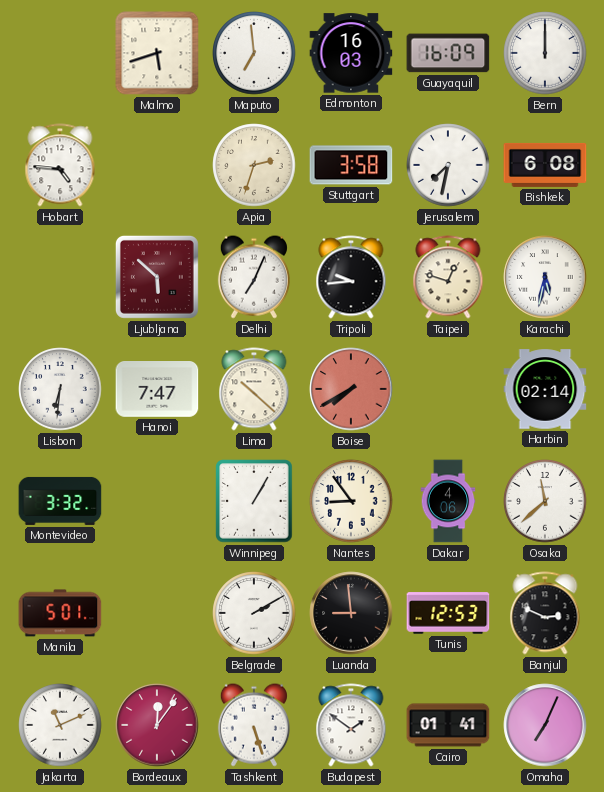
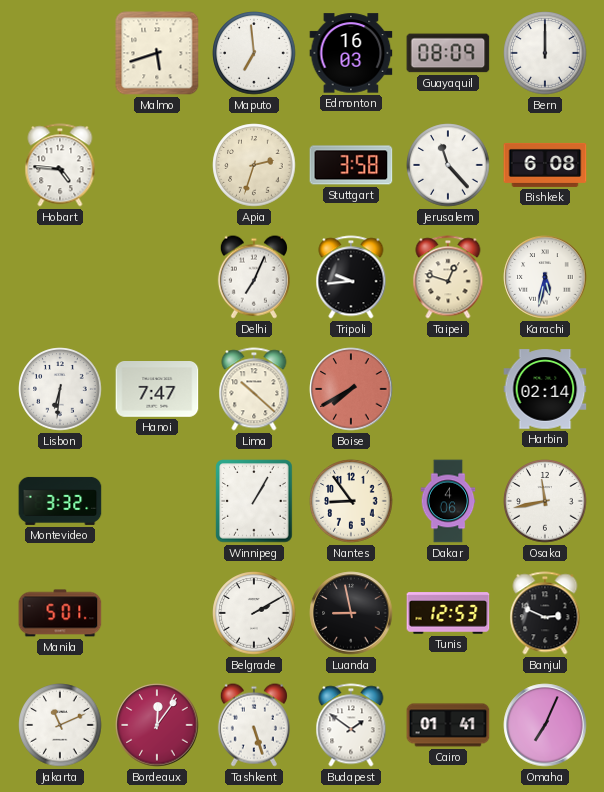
Guayaquil: 16:09 -> 08:09 (448, 53)
Jerusalem: 7:32 -> 11:23 (448, 165)
Ljubljana: 5:52 -> none (157, 277)
Osaka: 11:38 -> 11:43 (545, 501)
Luanda: 8:59 -> 8:58 (351, 613)
